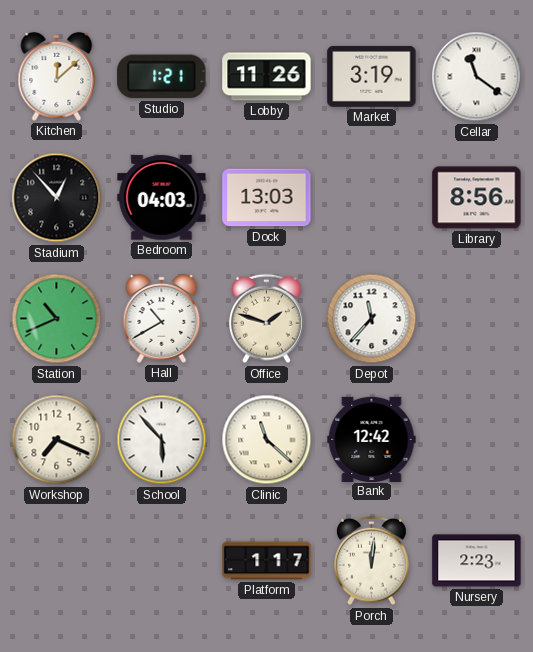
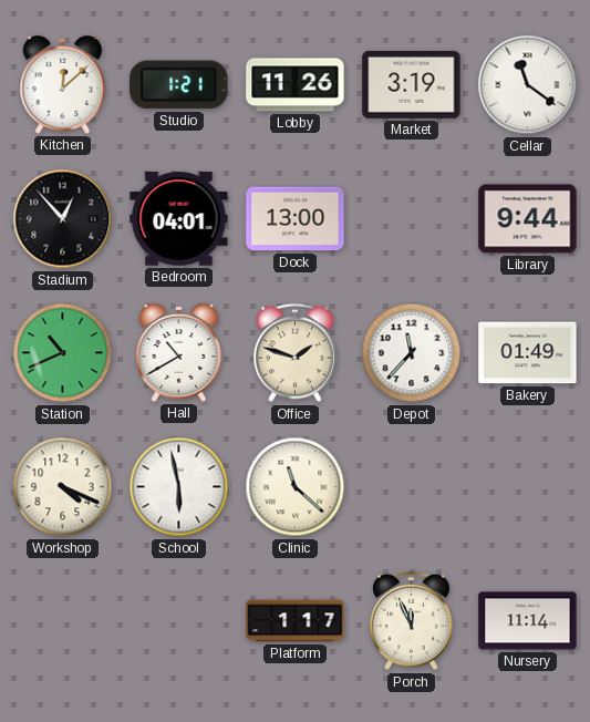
Bedroom: 04:03 -> 04:01 (179, 219)
Dock: 13:03 -> 13:00 (296, 219)
Library: 8:56 -> 9:44 (528, 219)
Bakery: none -> 01:49 (528, 353)
Workshop: 7:19 -> 4:19 (63, 487)
School: 5:53 -> 5:58 (179, 487)
Bank: 12:42 -> none (372, 439)
Porch: 12:01 -> 11:56 (412, 621)
Nursery: 2:23 -> 11:14 (528, 621)
